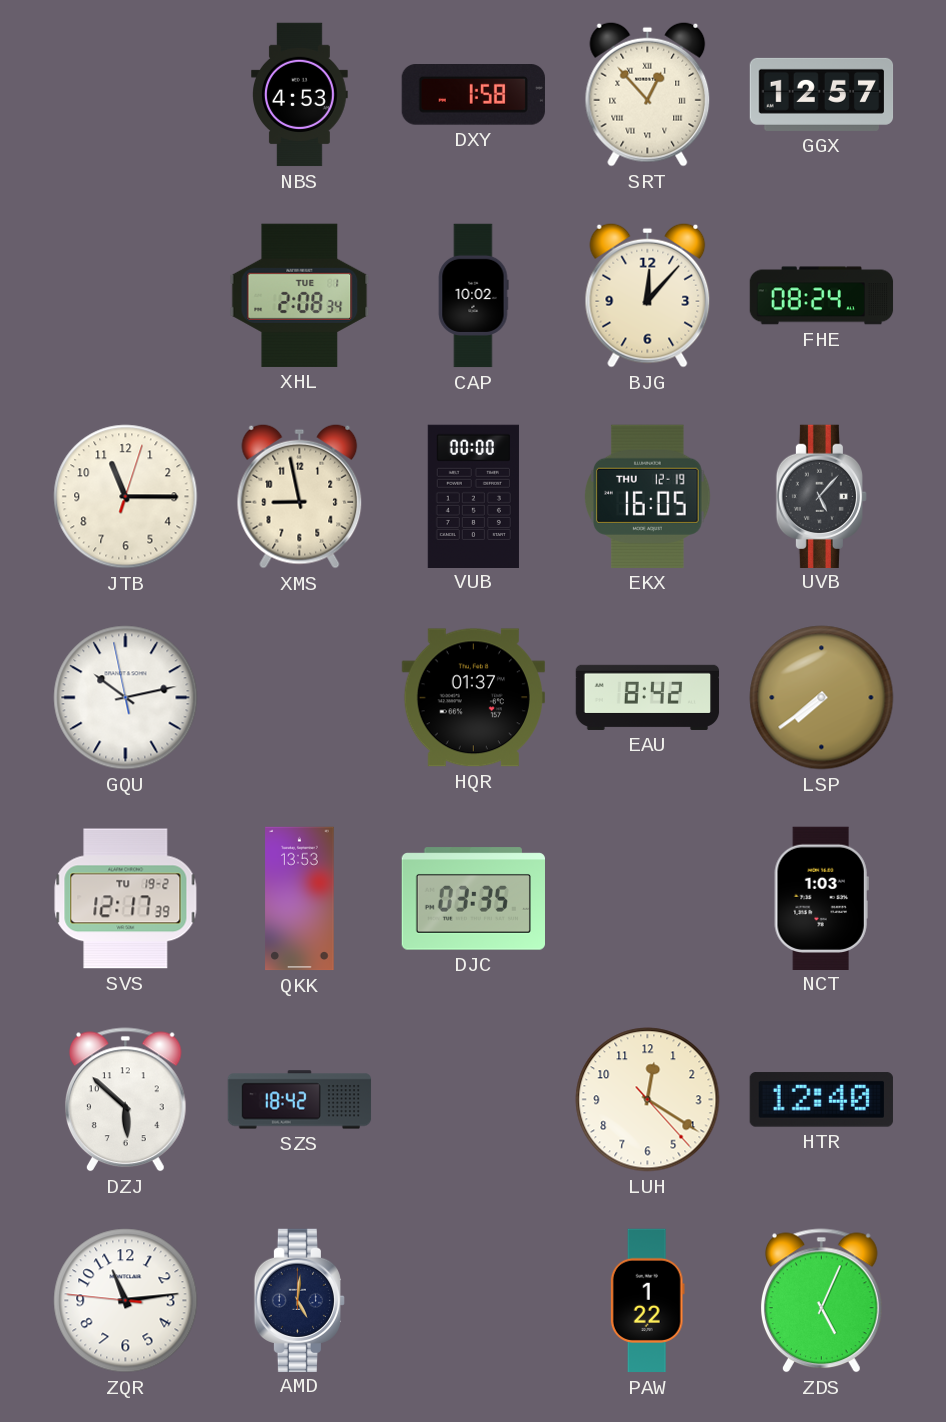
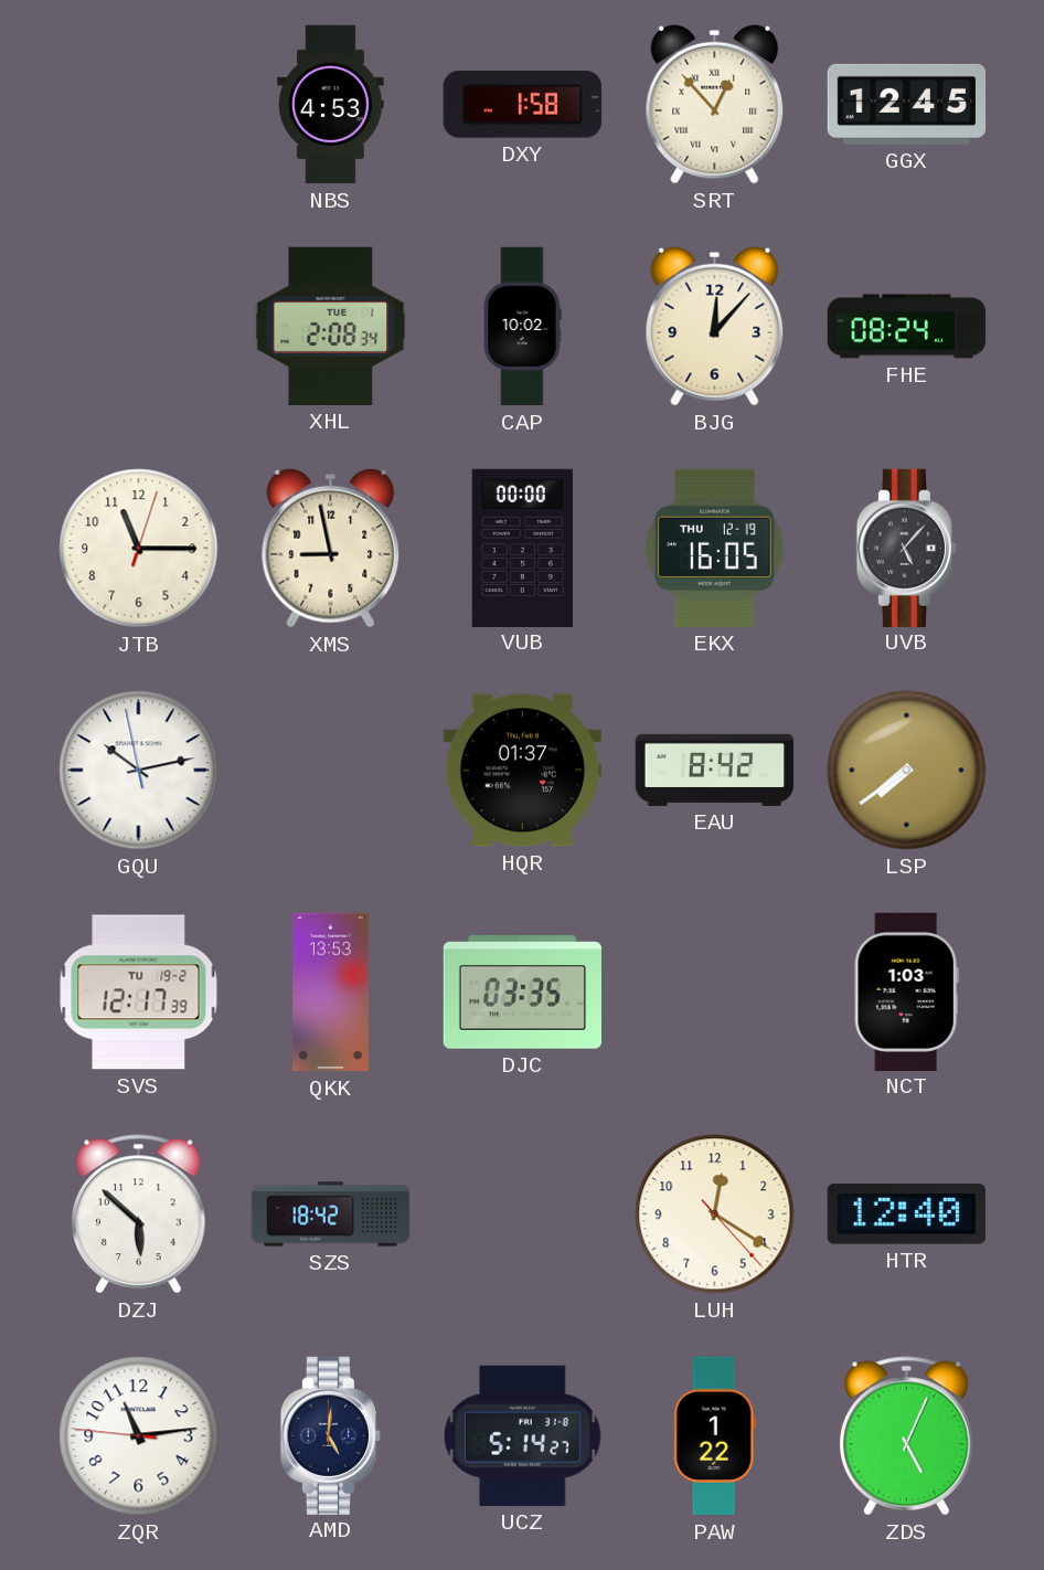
GGX: 12:57 -> 12:45 (907, 104)
UCZ: none -> 5:14 (522, 1435)
